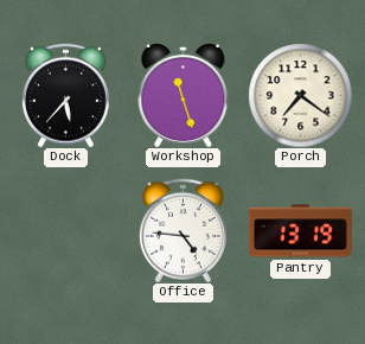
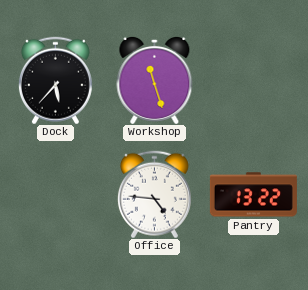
Porch: 7:21 -> none (300, 95)
Pantry: 13:19 -> 13:22 (253, 195)
